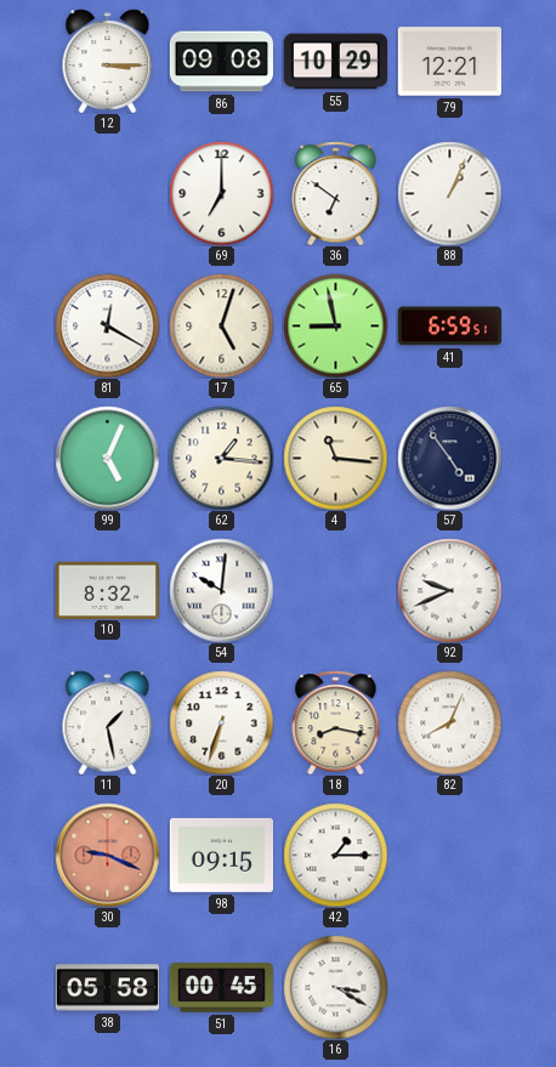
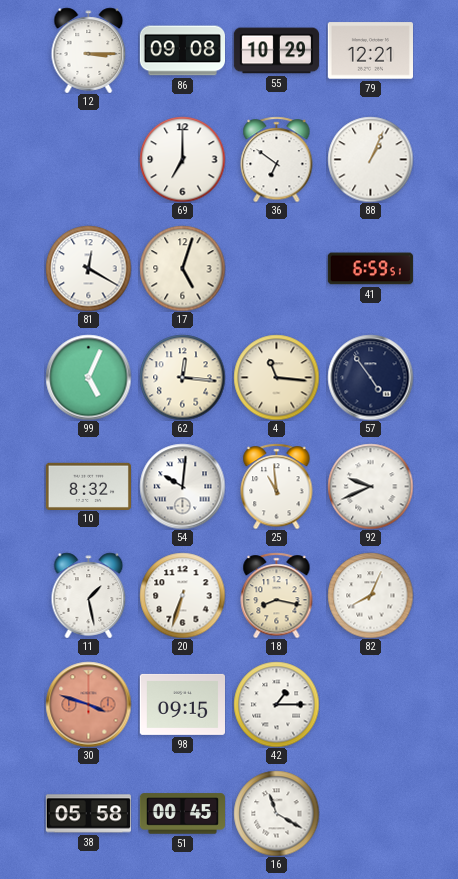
65: 8:58 -> none (335, 325)
62: 1:16 -> 12:16 (182, 377)
25: none -> 10:59 (277, 486)
30: 9:19 -> 3:48 (88, 704)
16: 3:20 -> 11:20 (276, 813)
